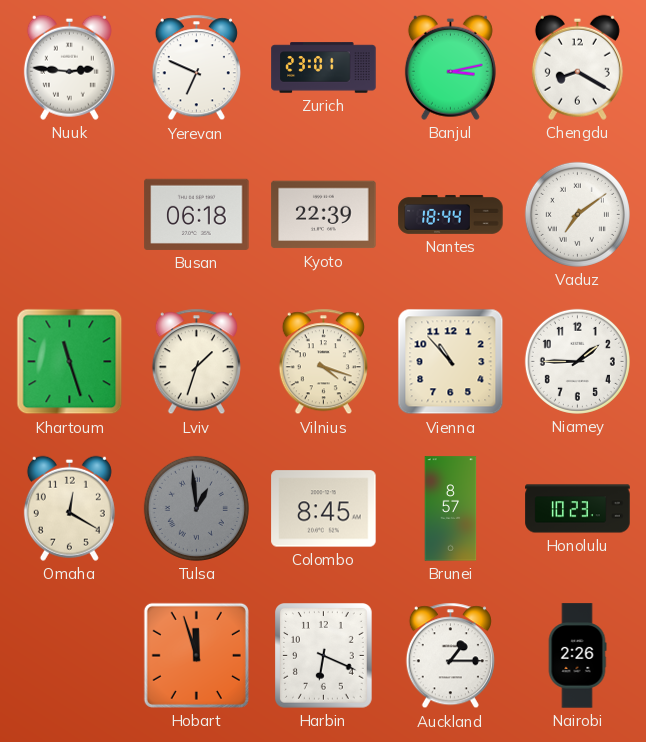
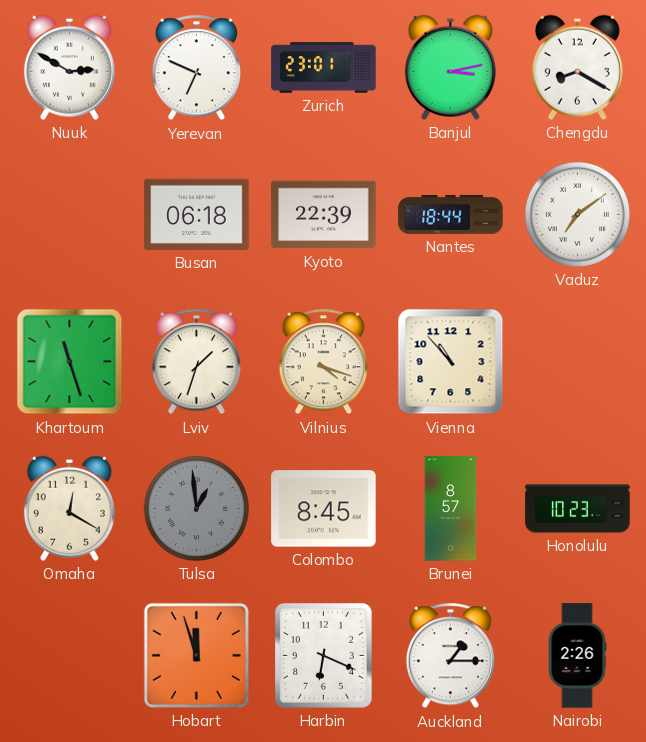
Nuuk: 2:46 -> 2:50 (69, 67)
Niamey: 1:45 -> none (577, 361)
